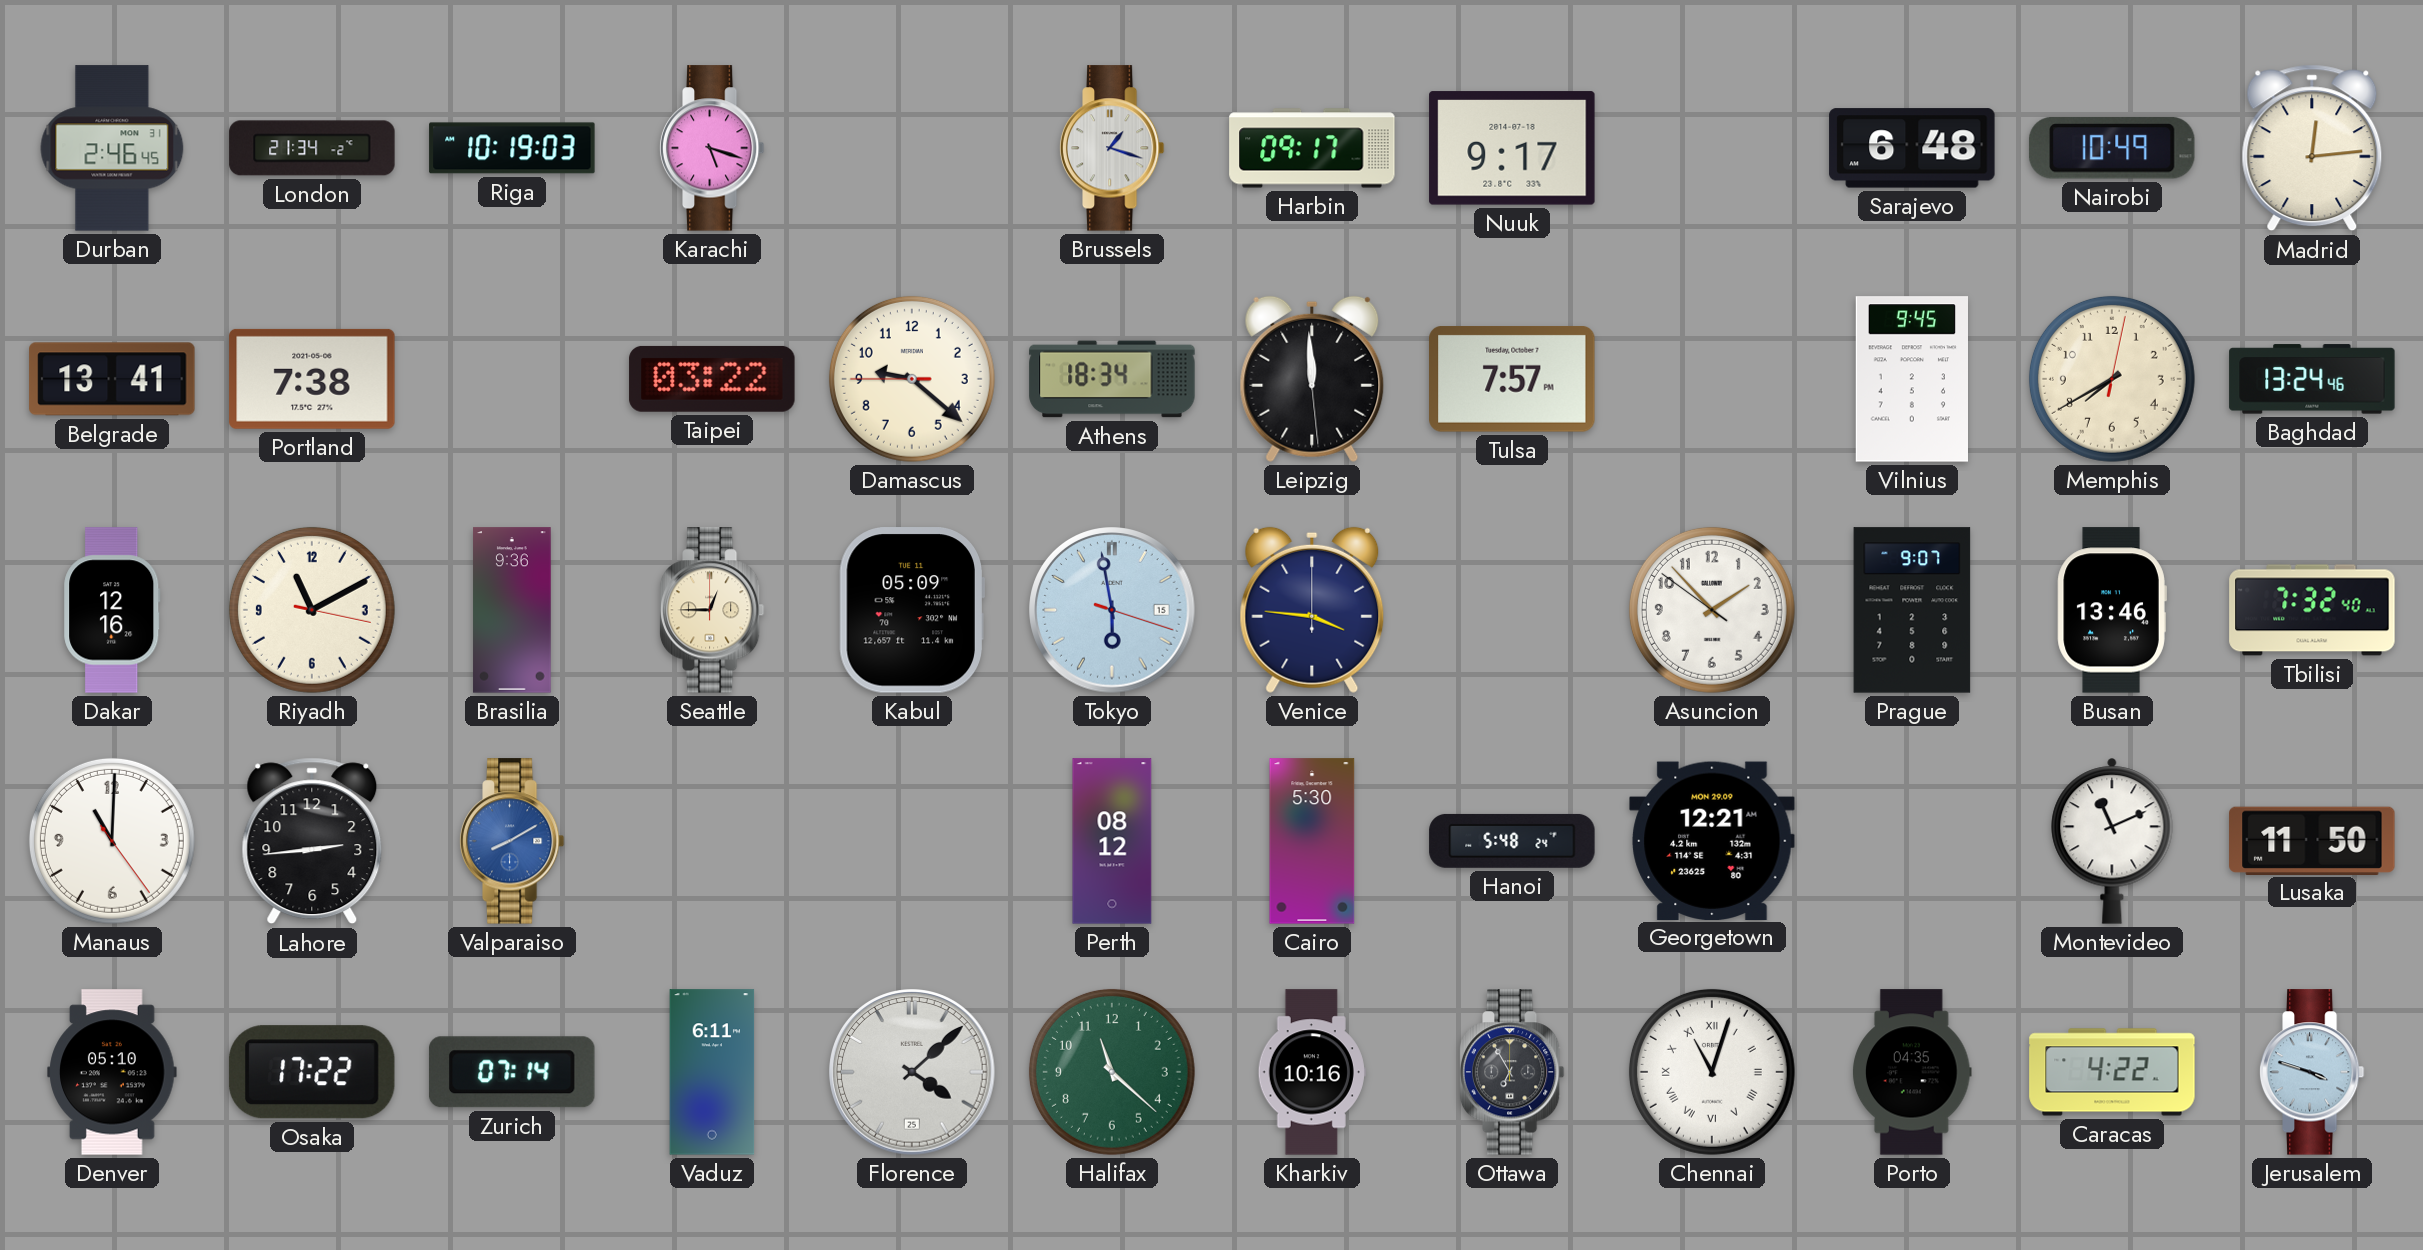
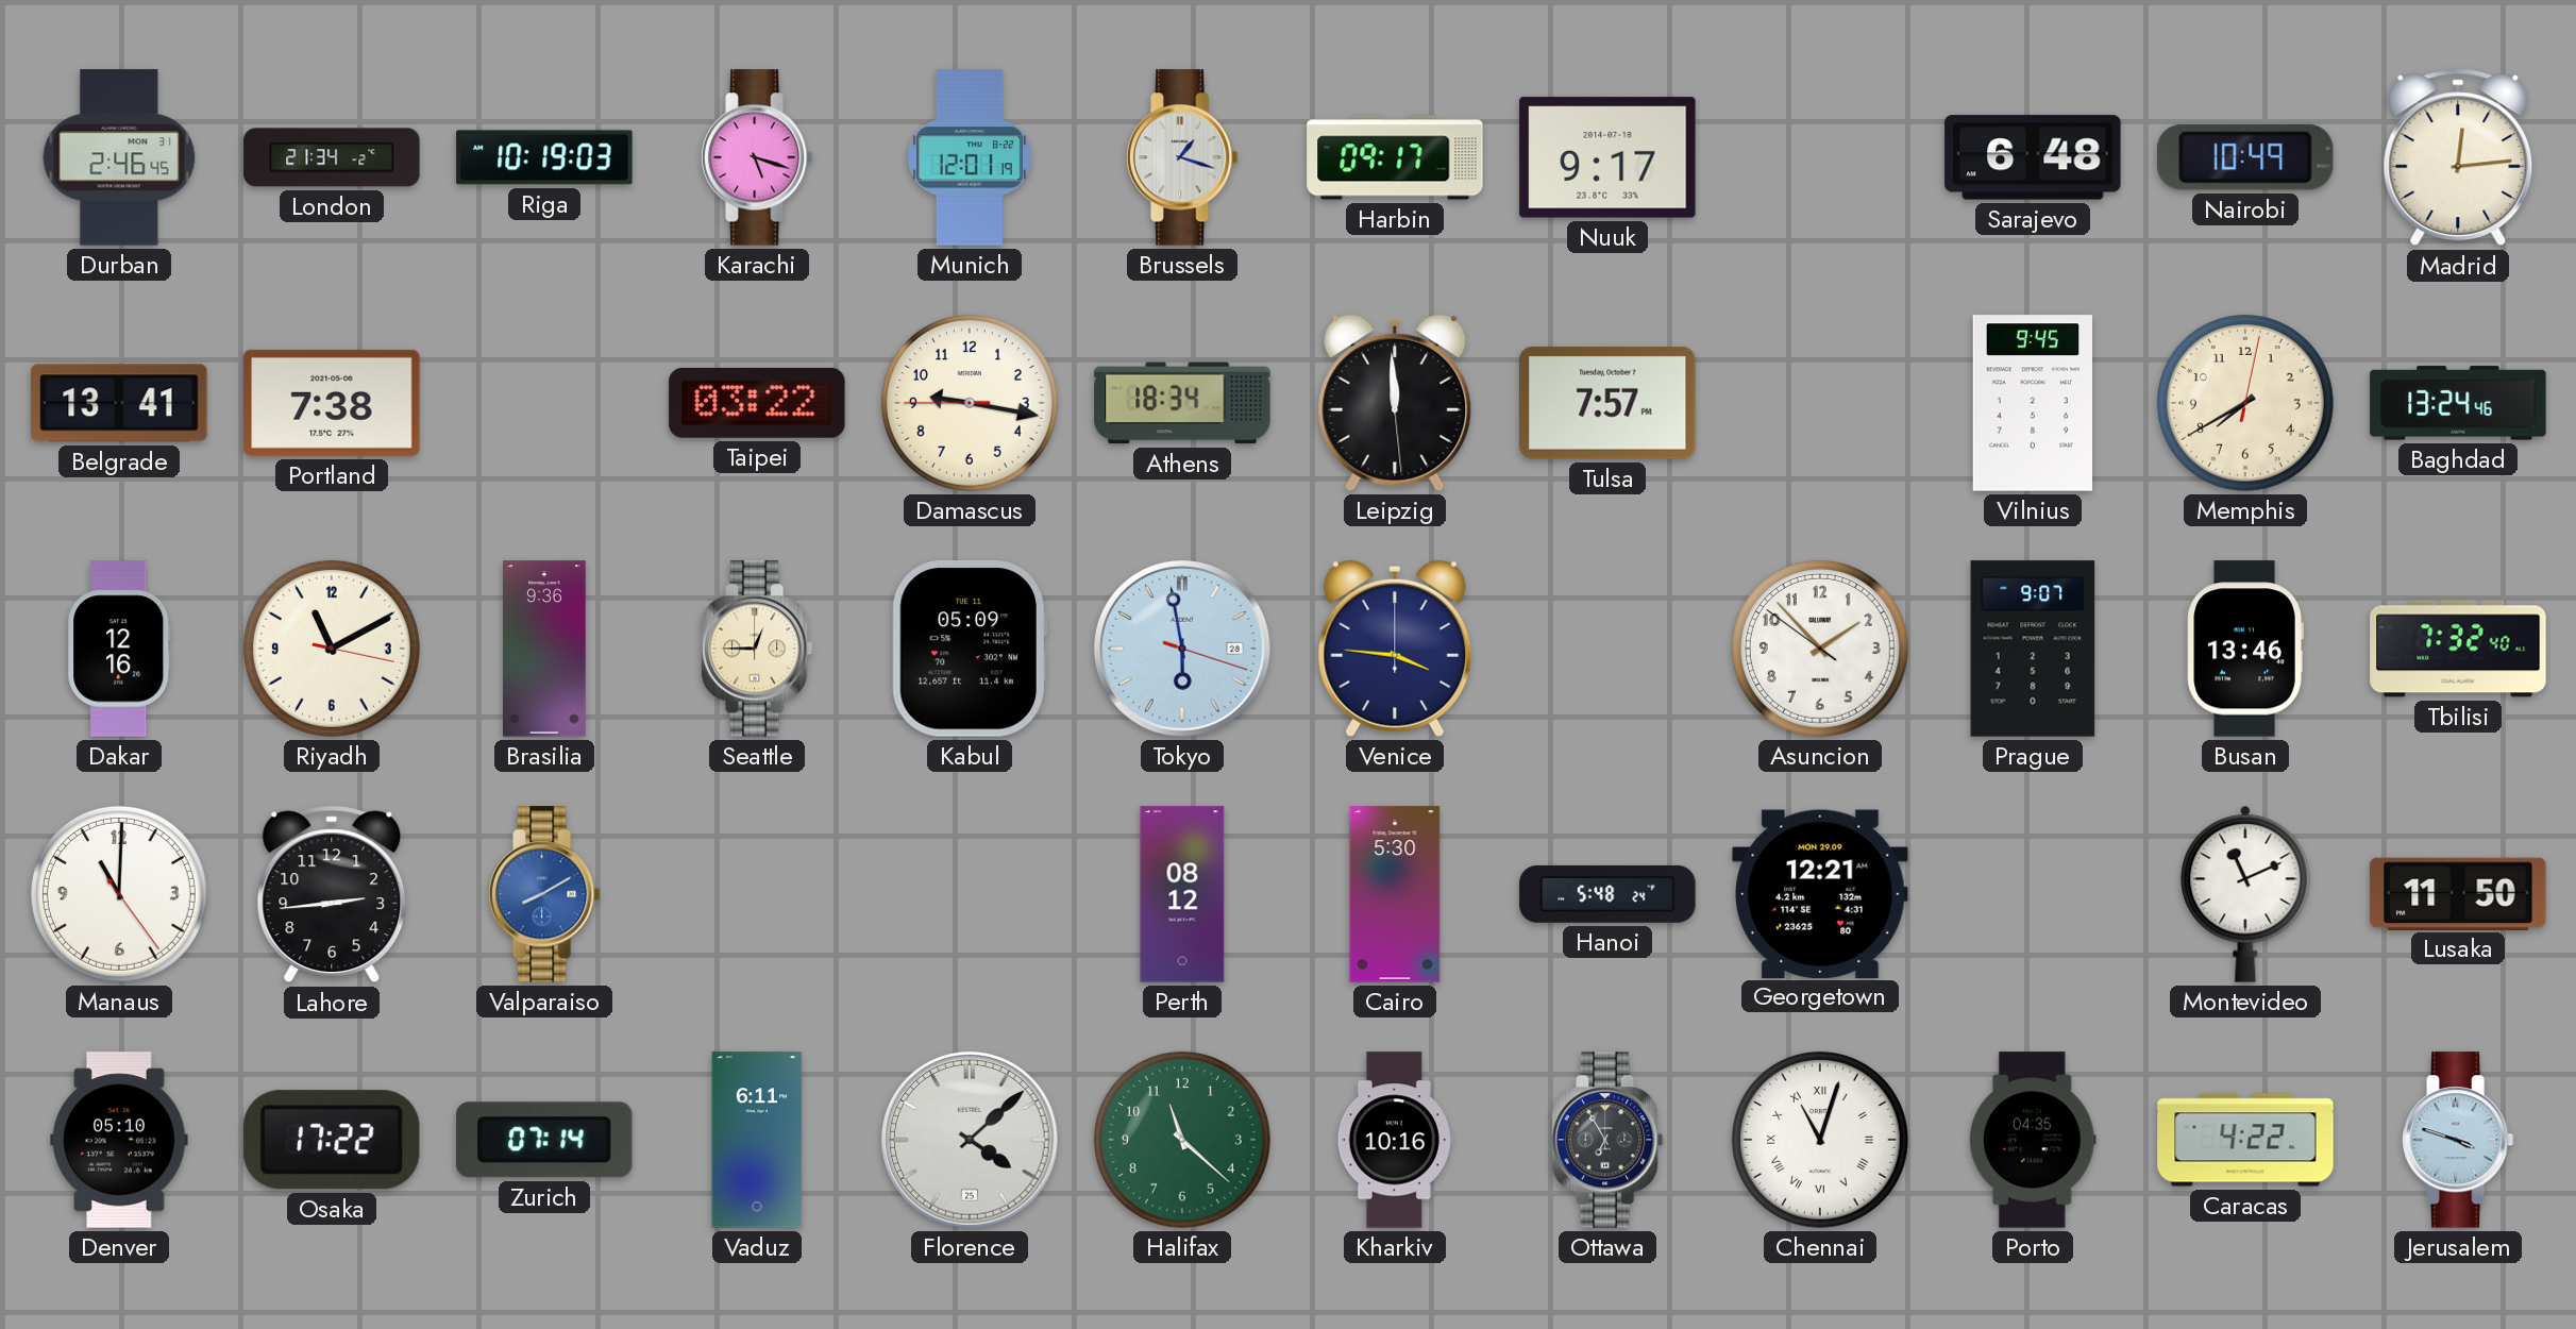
Munich: none -> 12:01 (970, 157)
Damascus: 9:21 -> 9:16 (970, 403)
Tokyo date: 15 -> 28 (1182, 649)
